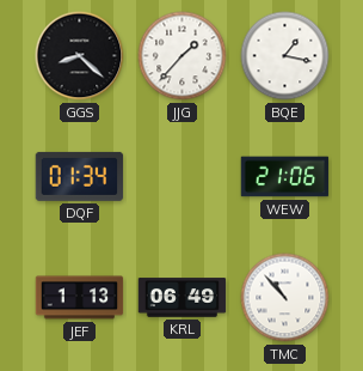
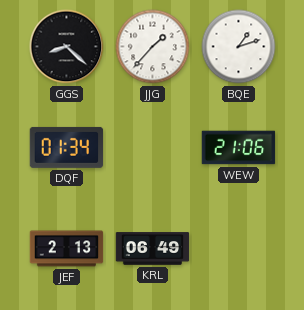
BQE: 1:17 -> 1:12 (239, 47)
JEF: 1:13 -> 2:13 (67, 249)
TMC: 10:53 -> none (285, 298)
